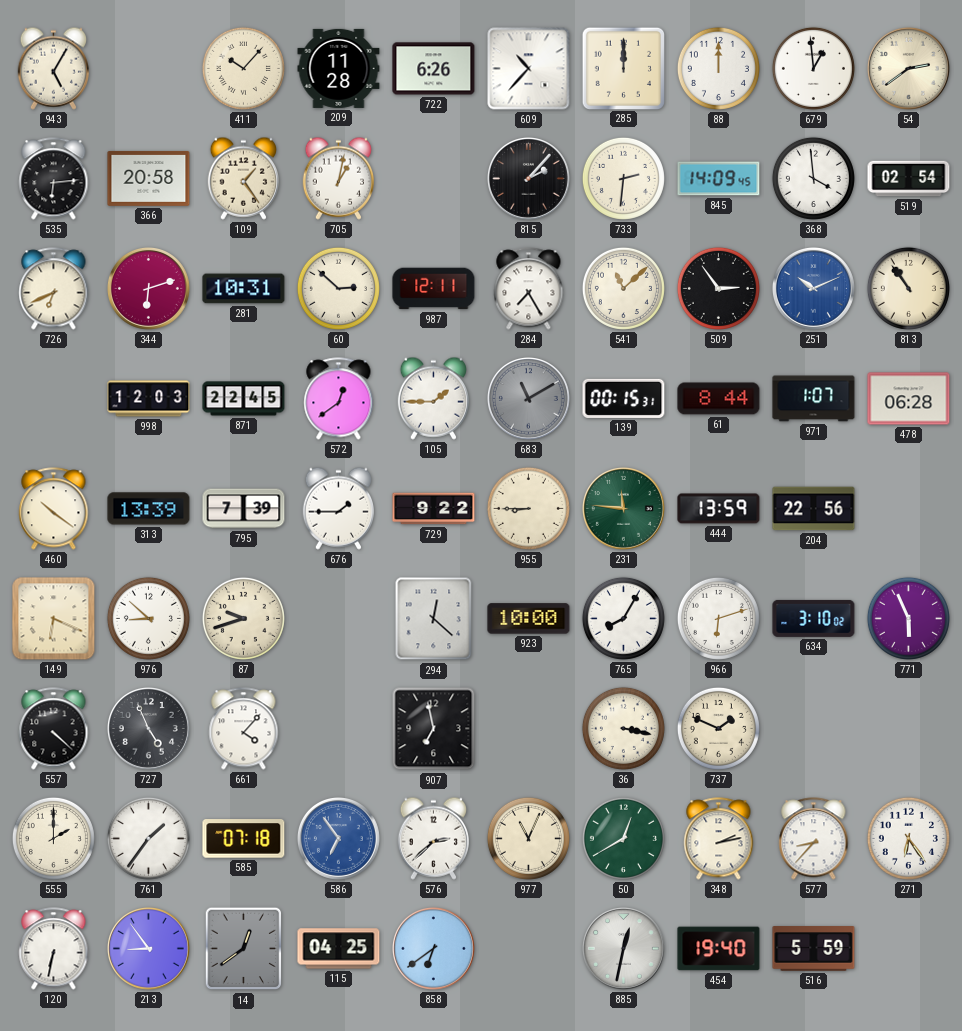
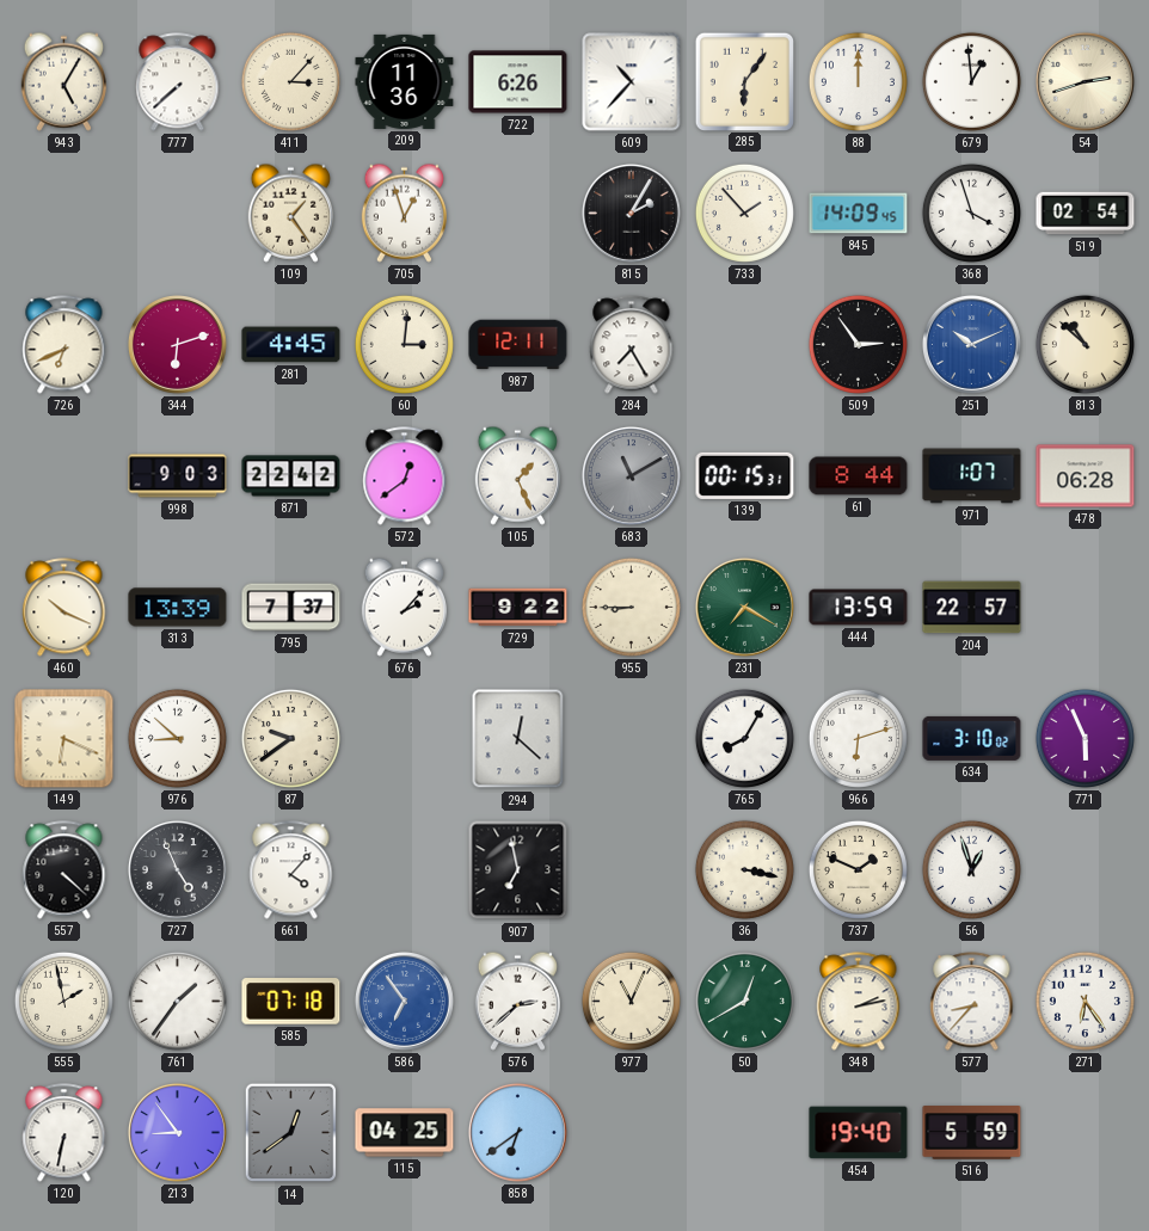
777: none -> 7:38 (178, 82)
411: 10:07 -> 3:07 (290, 81)
209: 11:28 -> 11:36 (405, 81)
285: 12:00 -> 6:06 (744, 81)
54: 2:39 -> 2:42 (1085, 81)
535: 6:14 -> none (54, 179)
366: 20:58 -> none (149, 178)
705: 1:02 -> 12:57 (404, 213)
815: 2:07 -> 2:05 (631, 213)
733: 2:31 -> 1:53 (744, 213)
368: 3:59 -> 3:57 (971, 213)
281: 10:31 -> 4:45 (291, 345)
60: 2:52 -> 3:01 (404, 344)
541: 11:08 -> none (623, 288)
813: 10:54 -> 10:52 (1085, 344)
998: 12:03 -> 9:03 (178, 476)
871: 22:45 -> 22:42 (291, 476)
105: 1:45 -> 1:26 (517, 475)
460: 10:21 -> 10:19 (64, 608)
795: 7:39 -> 7:37 (291, 608)
676: 1:45 -> 2:07 (404, 607)
231: 11:46 -> 7:20 (744, 607)
204: 22:56 -> 22:57 (972, 608)
87: 9:42 -> 9:39 (290, 738)
923: 10:00 -> none (529, 619)
56: none -> 12:57 (971, 869)
555: 2:00 -> 1:58 (63, 1001)
885: 12:32 -> none (623, 948)
